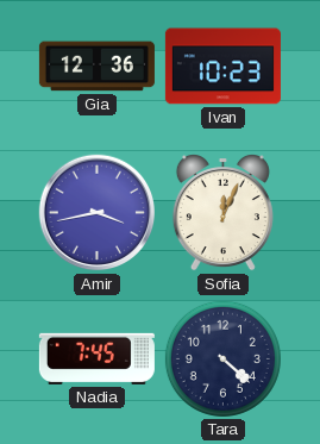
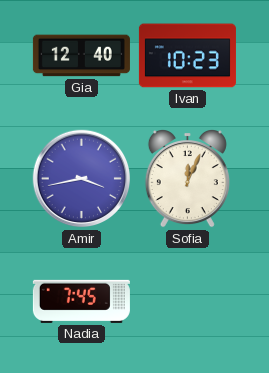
Gia: 12:36 -> 12:40 (81, 56)
Tara: 4:22 -> none (222, 358)
